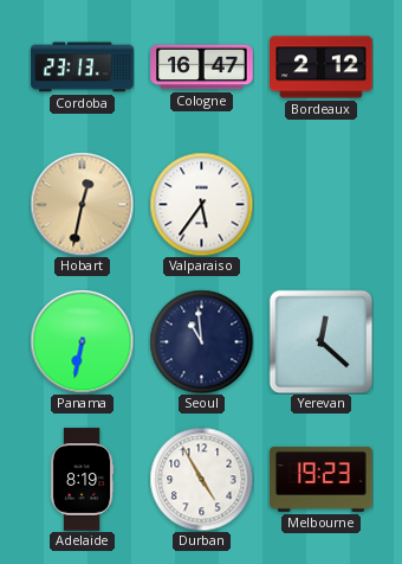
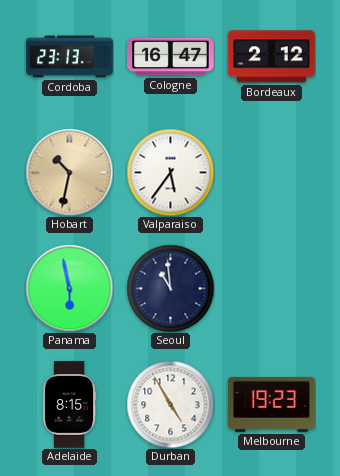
Hobart: 12:32 -> 10:32 (69, 172)
Panama: 6:32 -> 5:58 (69, 288)
Yerevan: 12:22 -> none (320, 341)
Adelaide: 8:19 -> 8:15 (69, 405)
